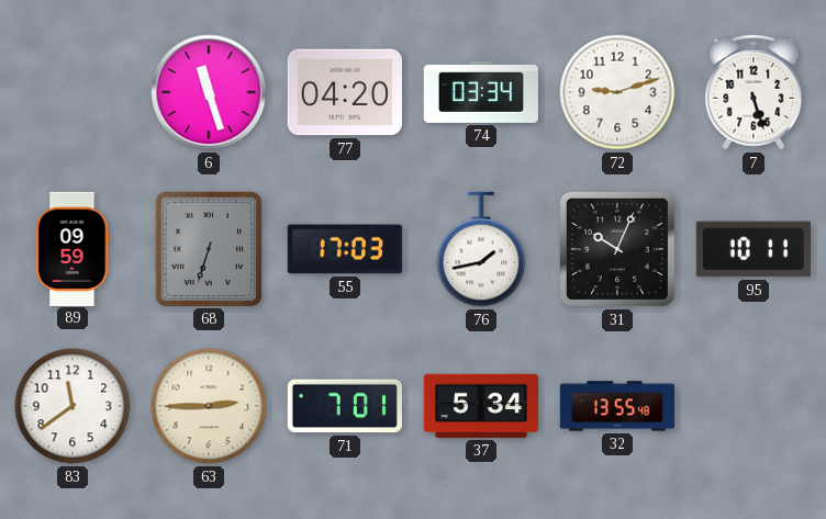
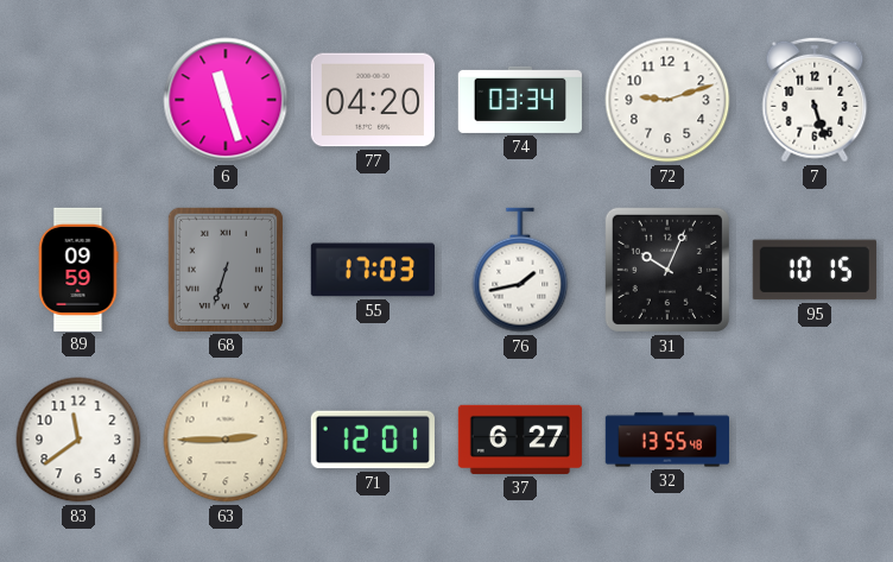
95: 10:11 -> 10:15 (815, 270)
71: 7:01 -> 12:01 (373, 440)
37: 5:34 -> 6:27 (519, 440)
